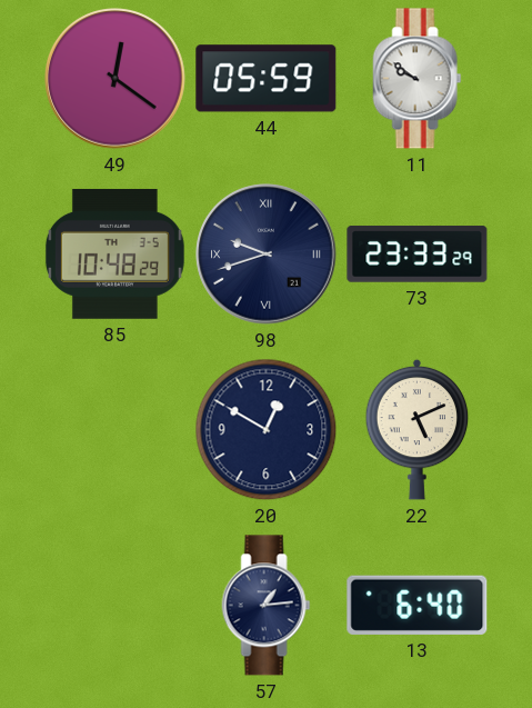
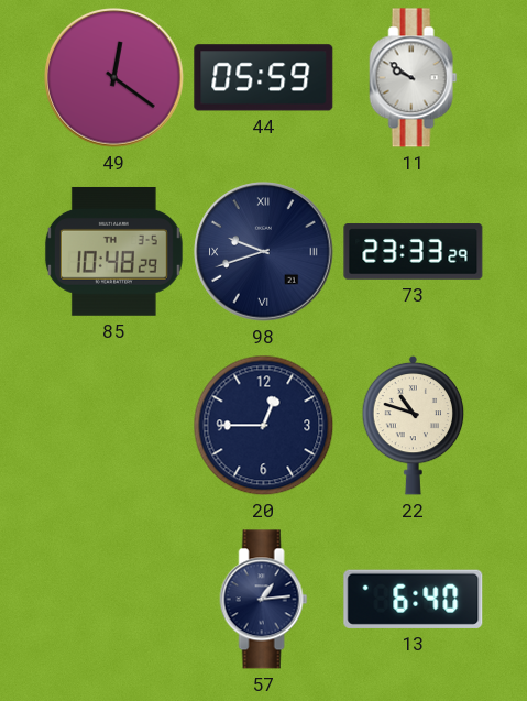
20: 12:50 -> 12:45 (264, 426)
22: 5:11 -> 10:48 (414, 425)
